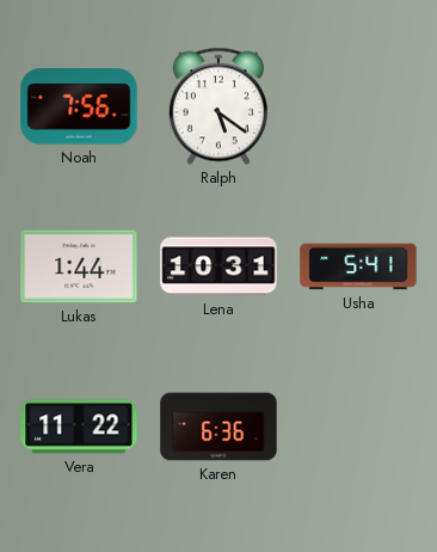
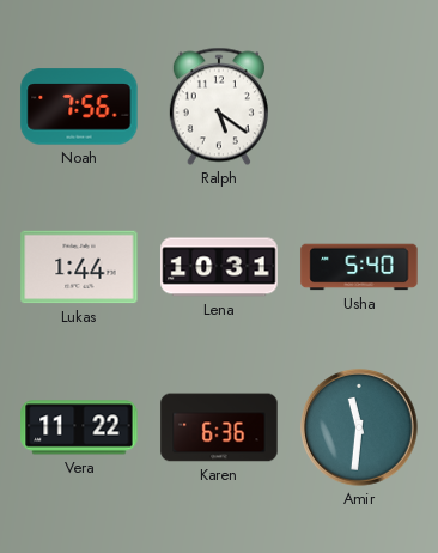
Usha: 5:41 -> 5:40 (359, 267)
Amir: none -> 11:31 (359, 427)
